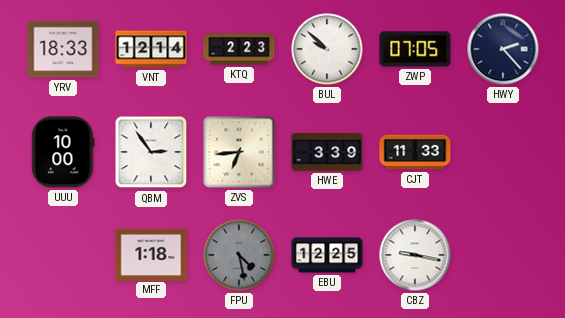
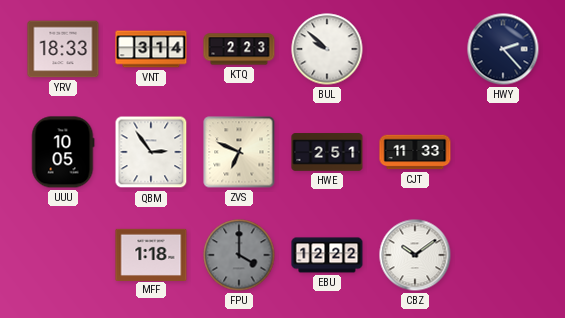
VNT: 12:14 -> 3:14 (151, 49)
ZWP: 07:05 -> none (415, 49)
UUU: 10:00 -> 10:05 (63, 152)
ZVS: 6:44 -> 6:49 (239, 152)
HWE: 3:39 -> 2:51 (327, 152)
FPU: 4:28 -> 4:00 (239, 255)
EBU: 12:25 -> 12:22 (327, 255)
CBZ: 9:17 -> 10:09 (415, 255)
